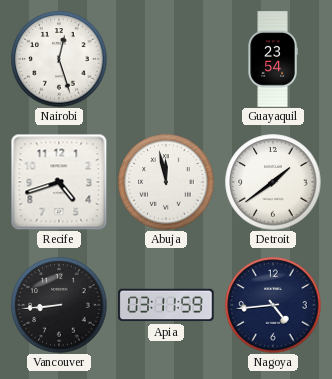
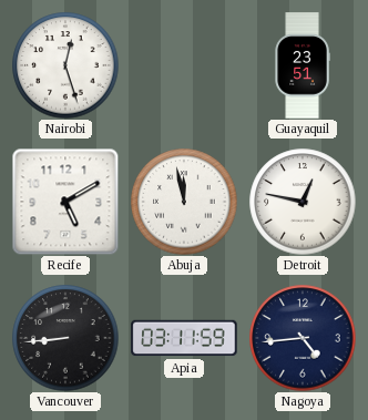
Guayaquil: 23:54 -> 23:51 (303, 65)
Recife: 4:42 -> 5:10 (65, 202)
Detroit: 1:39 -> 12:47 (303, 202)
